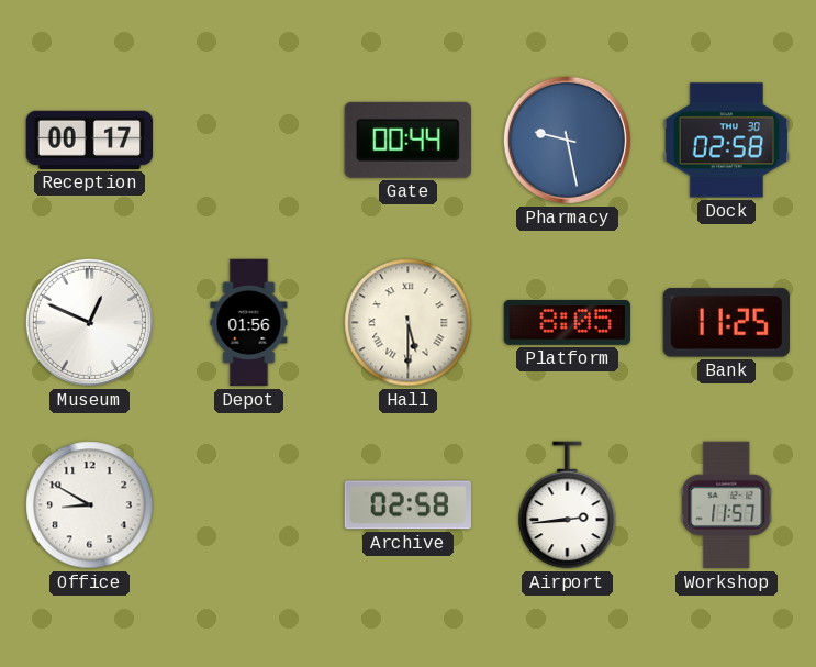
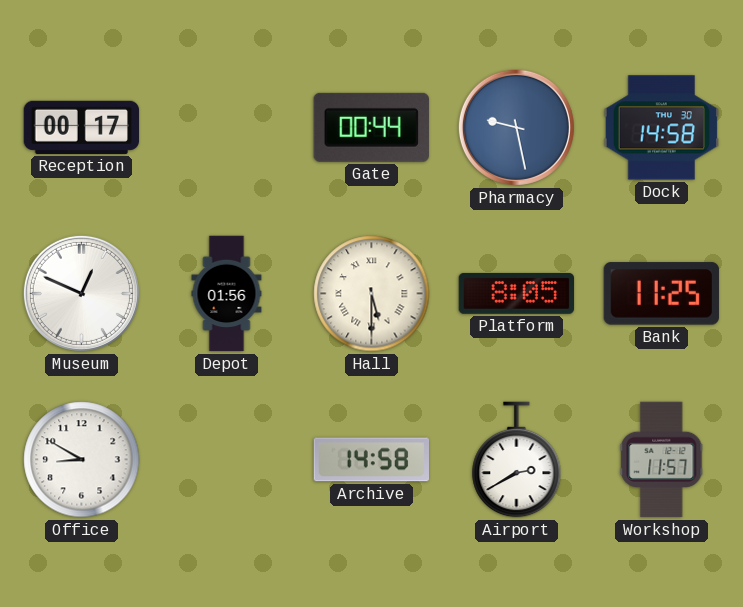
Dock: 02:58 -> 14:58 (662, 128)
Archive: 02:58 -> 14:58 (371, 460)
Airport: 2:44 -> 2:40 (517, 460)
